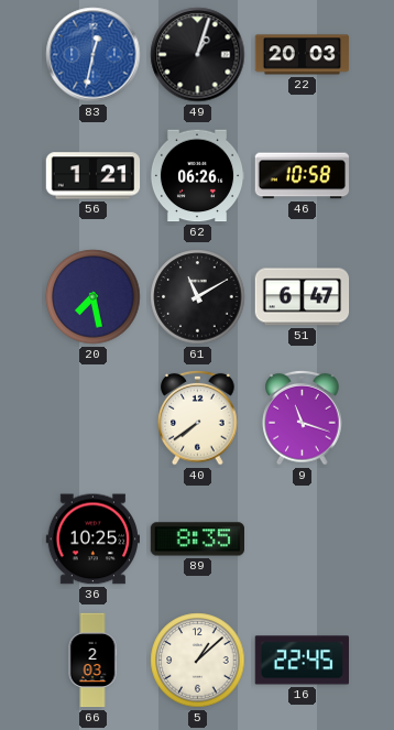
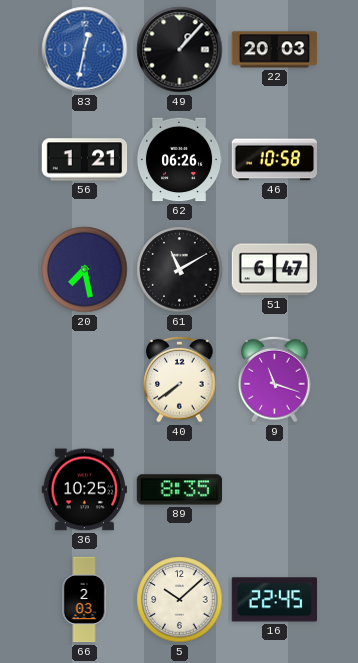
49: 1:03 -> 1:07 (180, 50)
5: 1:08 -> 10:08 (180, 600)
